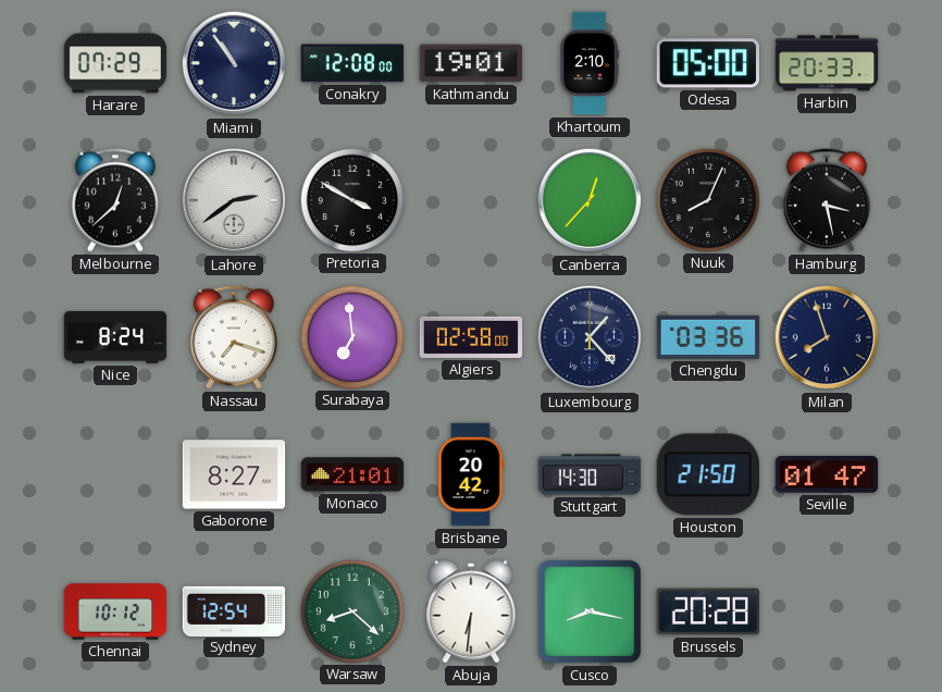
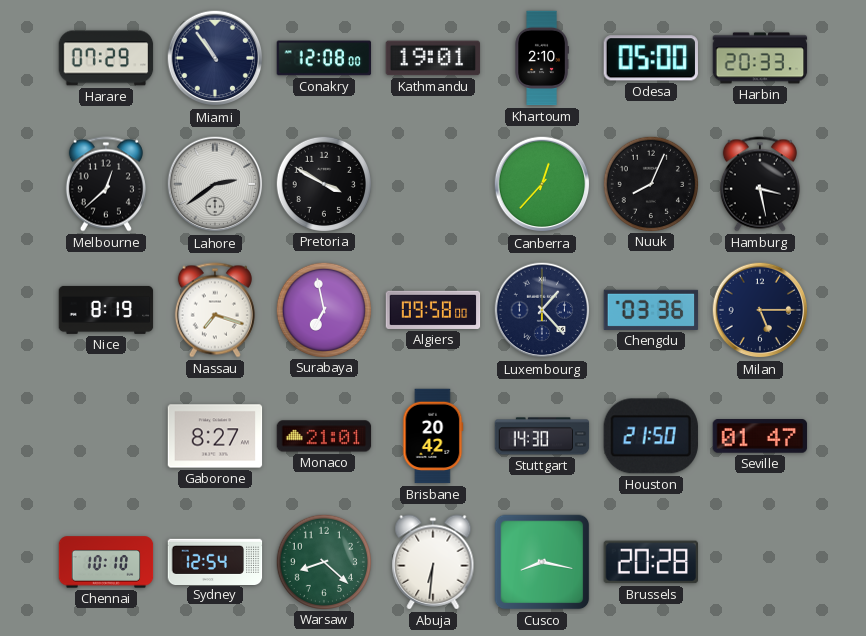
Nice: 8:24 -> 8:19 (106, 310)
Surabaya: 6:59 -> 6:58 (323, 309)
Algiers: 02:58 -> 09:58 (433, 310)
Milan: 7:57 -> 5:15 (760, 310)
Chennai: 10:12 -> 10:10 (106, 562)
